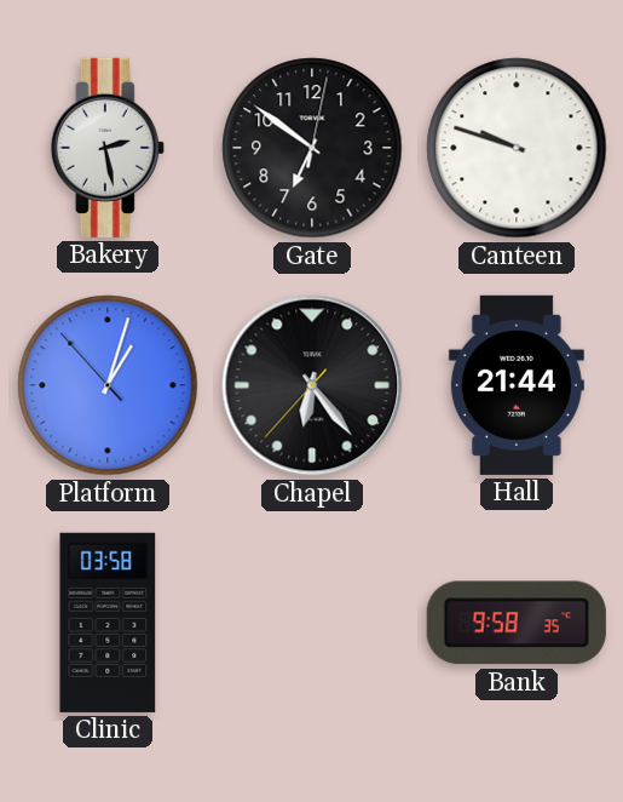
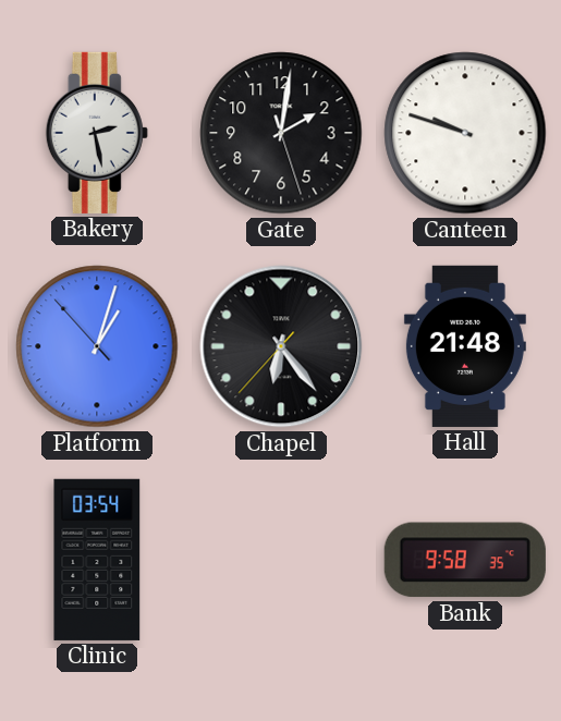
Gate: 6:51 -> 2:01 (281, 133)
Hall: 21:44 -> 21:48 (465, 346)
Clinic: 03:58 -> 03:54 (97, 560)
